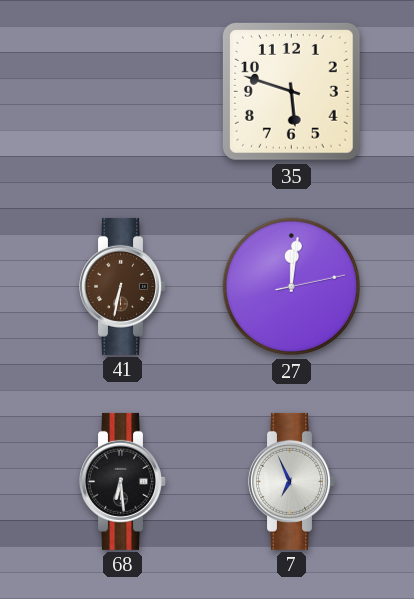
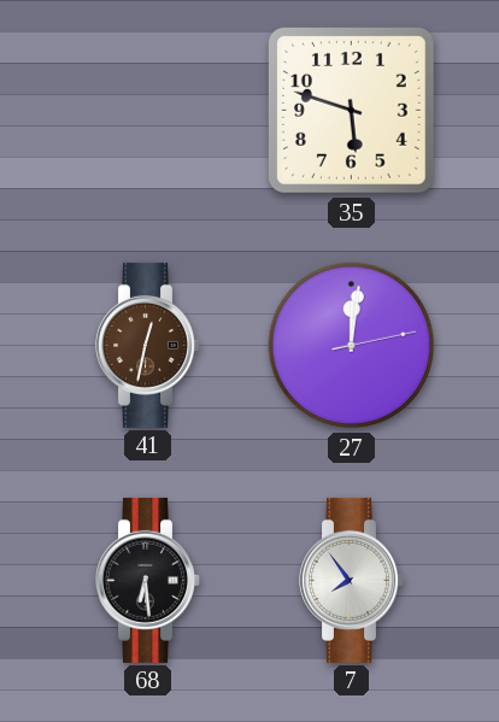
41: 6:32 -> 12:32 (148, 345)
7: 6:56 -> 7:54 (352, 580)
